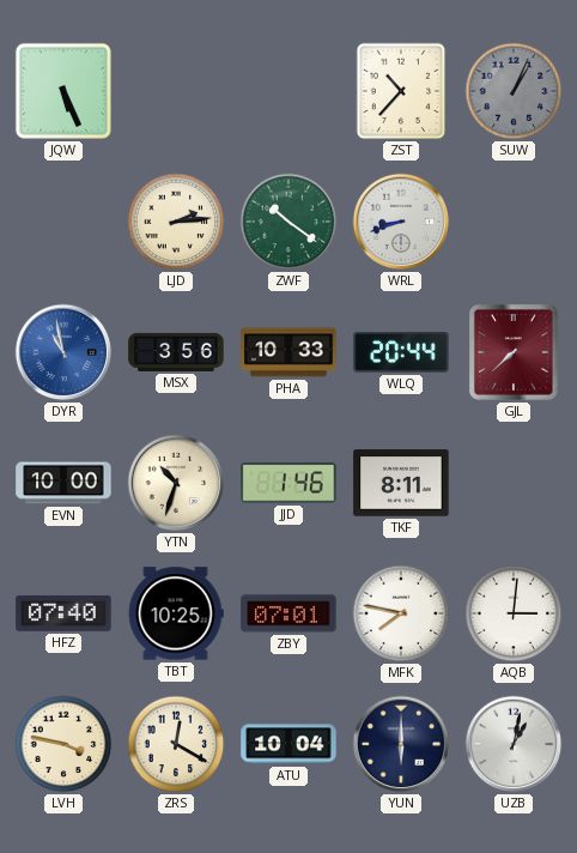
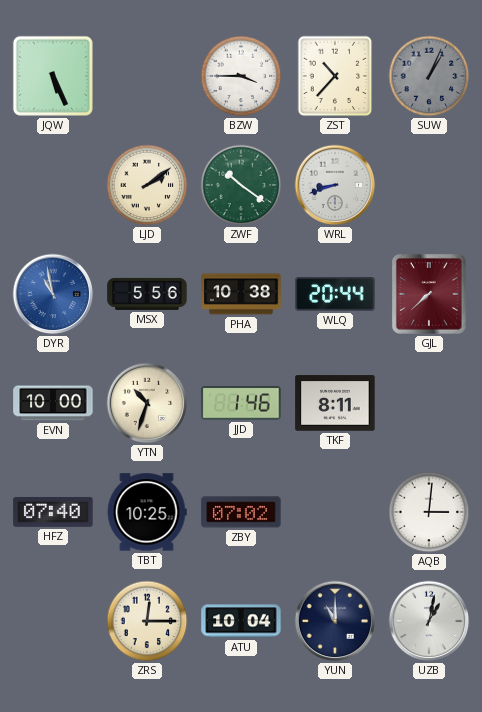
BZW: none -> 3:45 (241, 76)
LJD: 2:14 -> 2:09 (147, 185)
MSX: 3:56 -> 5:56 (147, 294)
PHA: 10:33 -> 10:38 (241, 294)
ZBY: 07:01 -> 07:02 (241, 512)
MFK: 7:47 -> none (401, 613)
LVH: 3:47 -> none (63, 744)
ZRS: 12:20 -> 12:15 (147, 621)
YUN: 6:00 -> 11:00 (335, 621)
